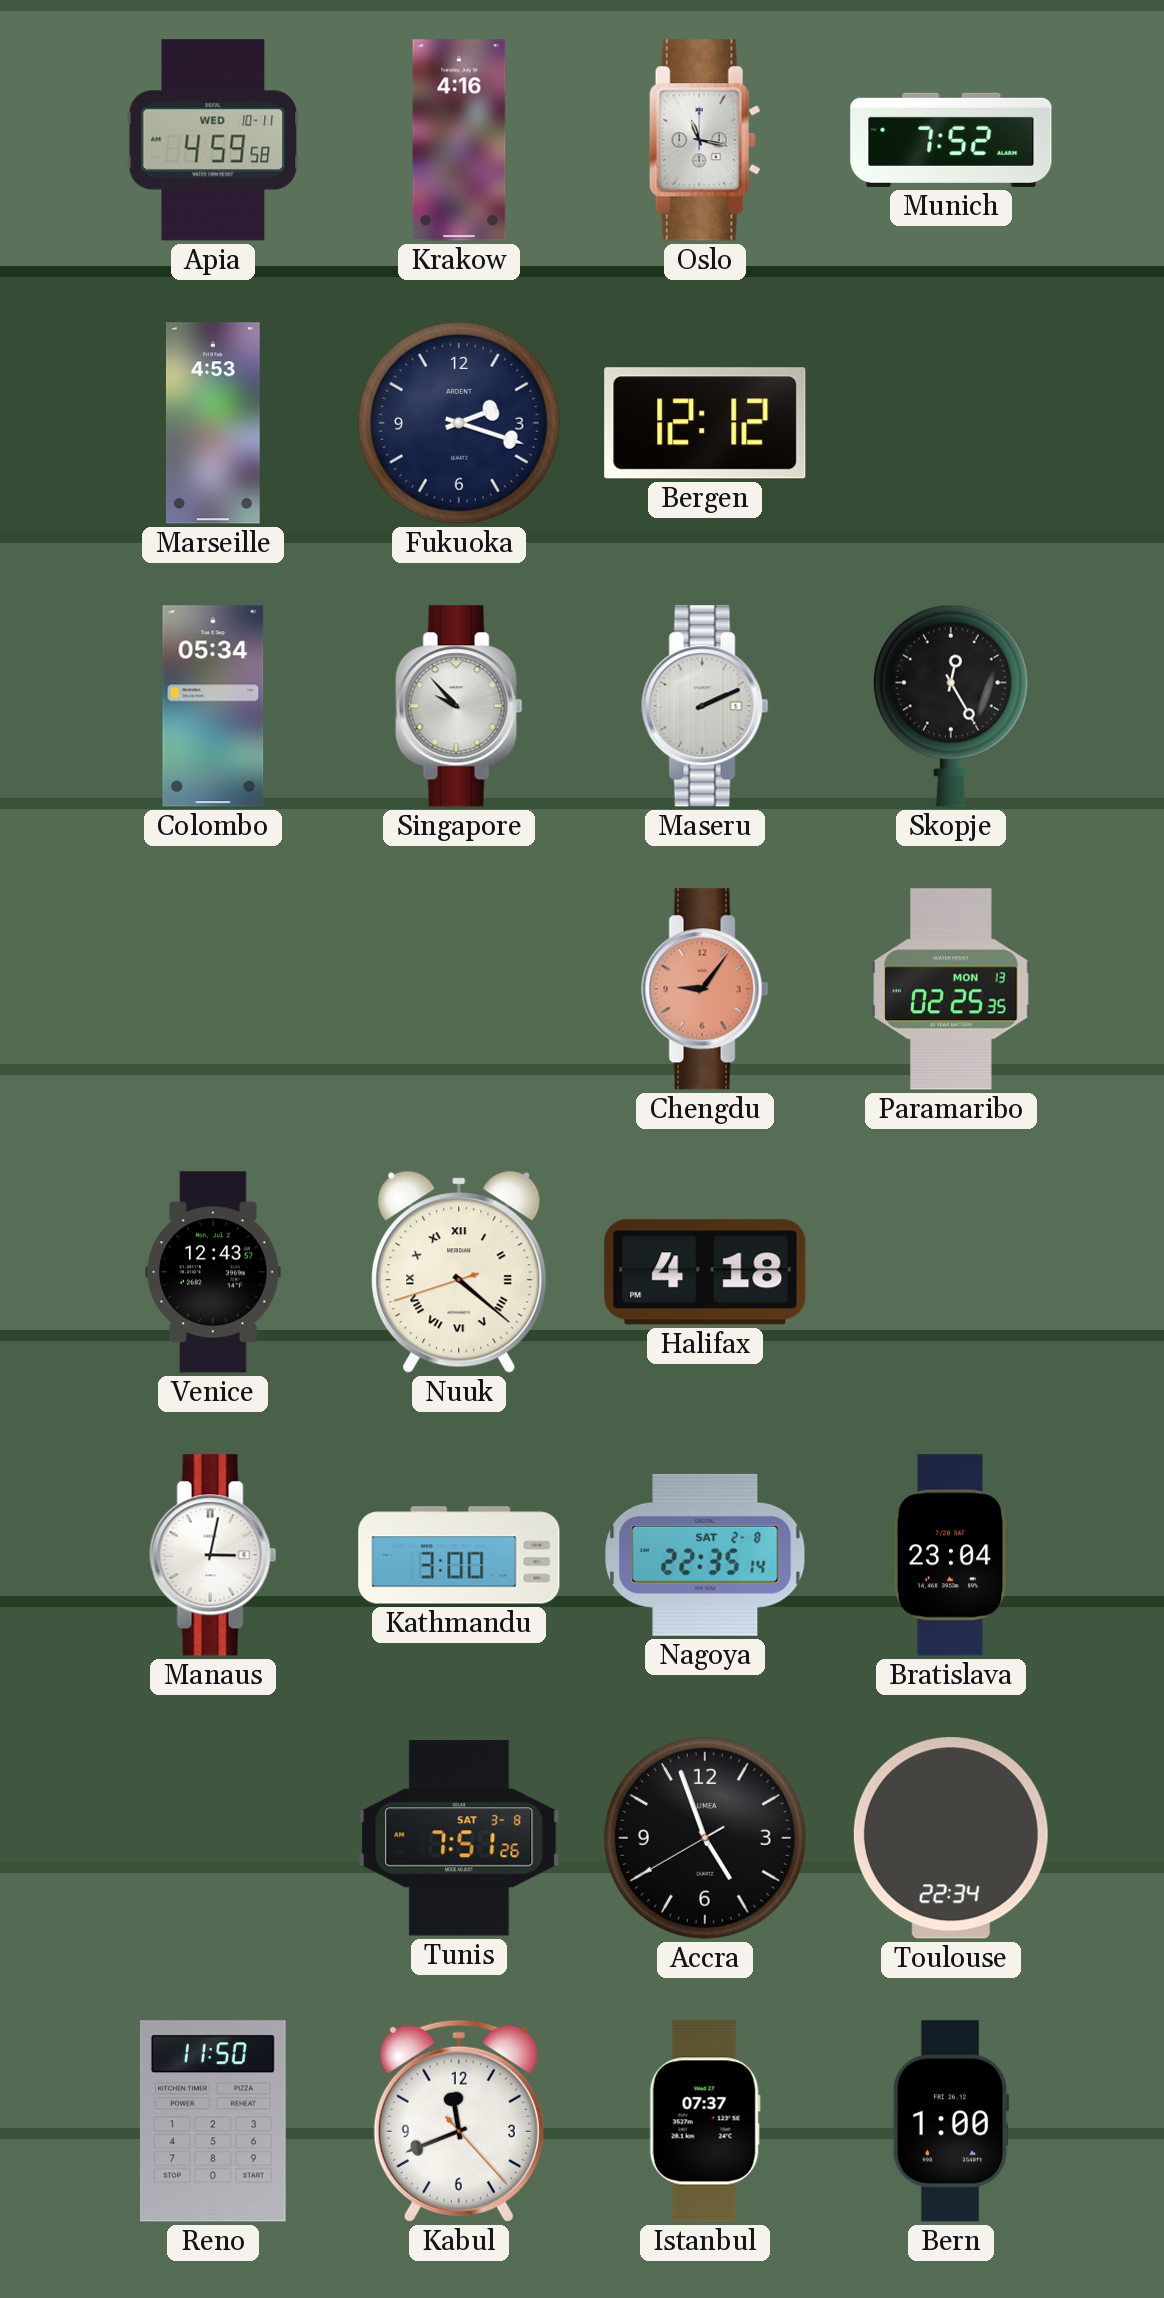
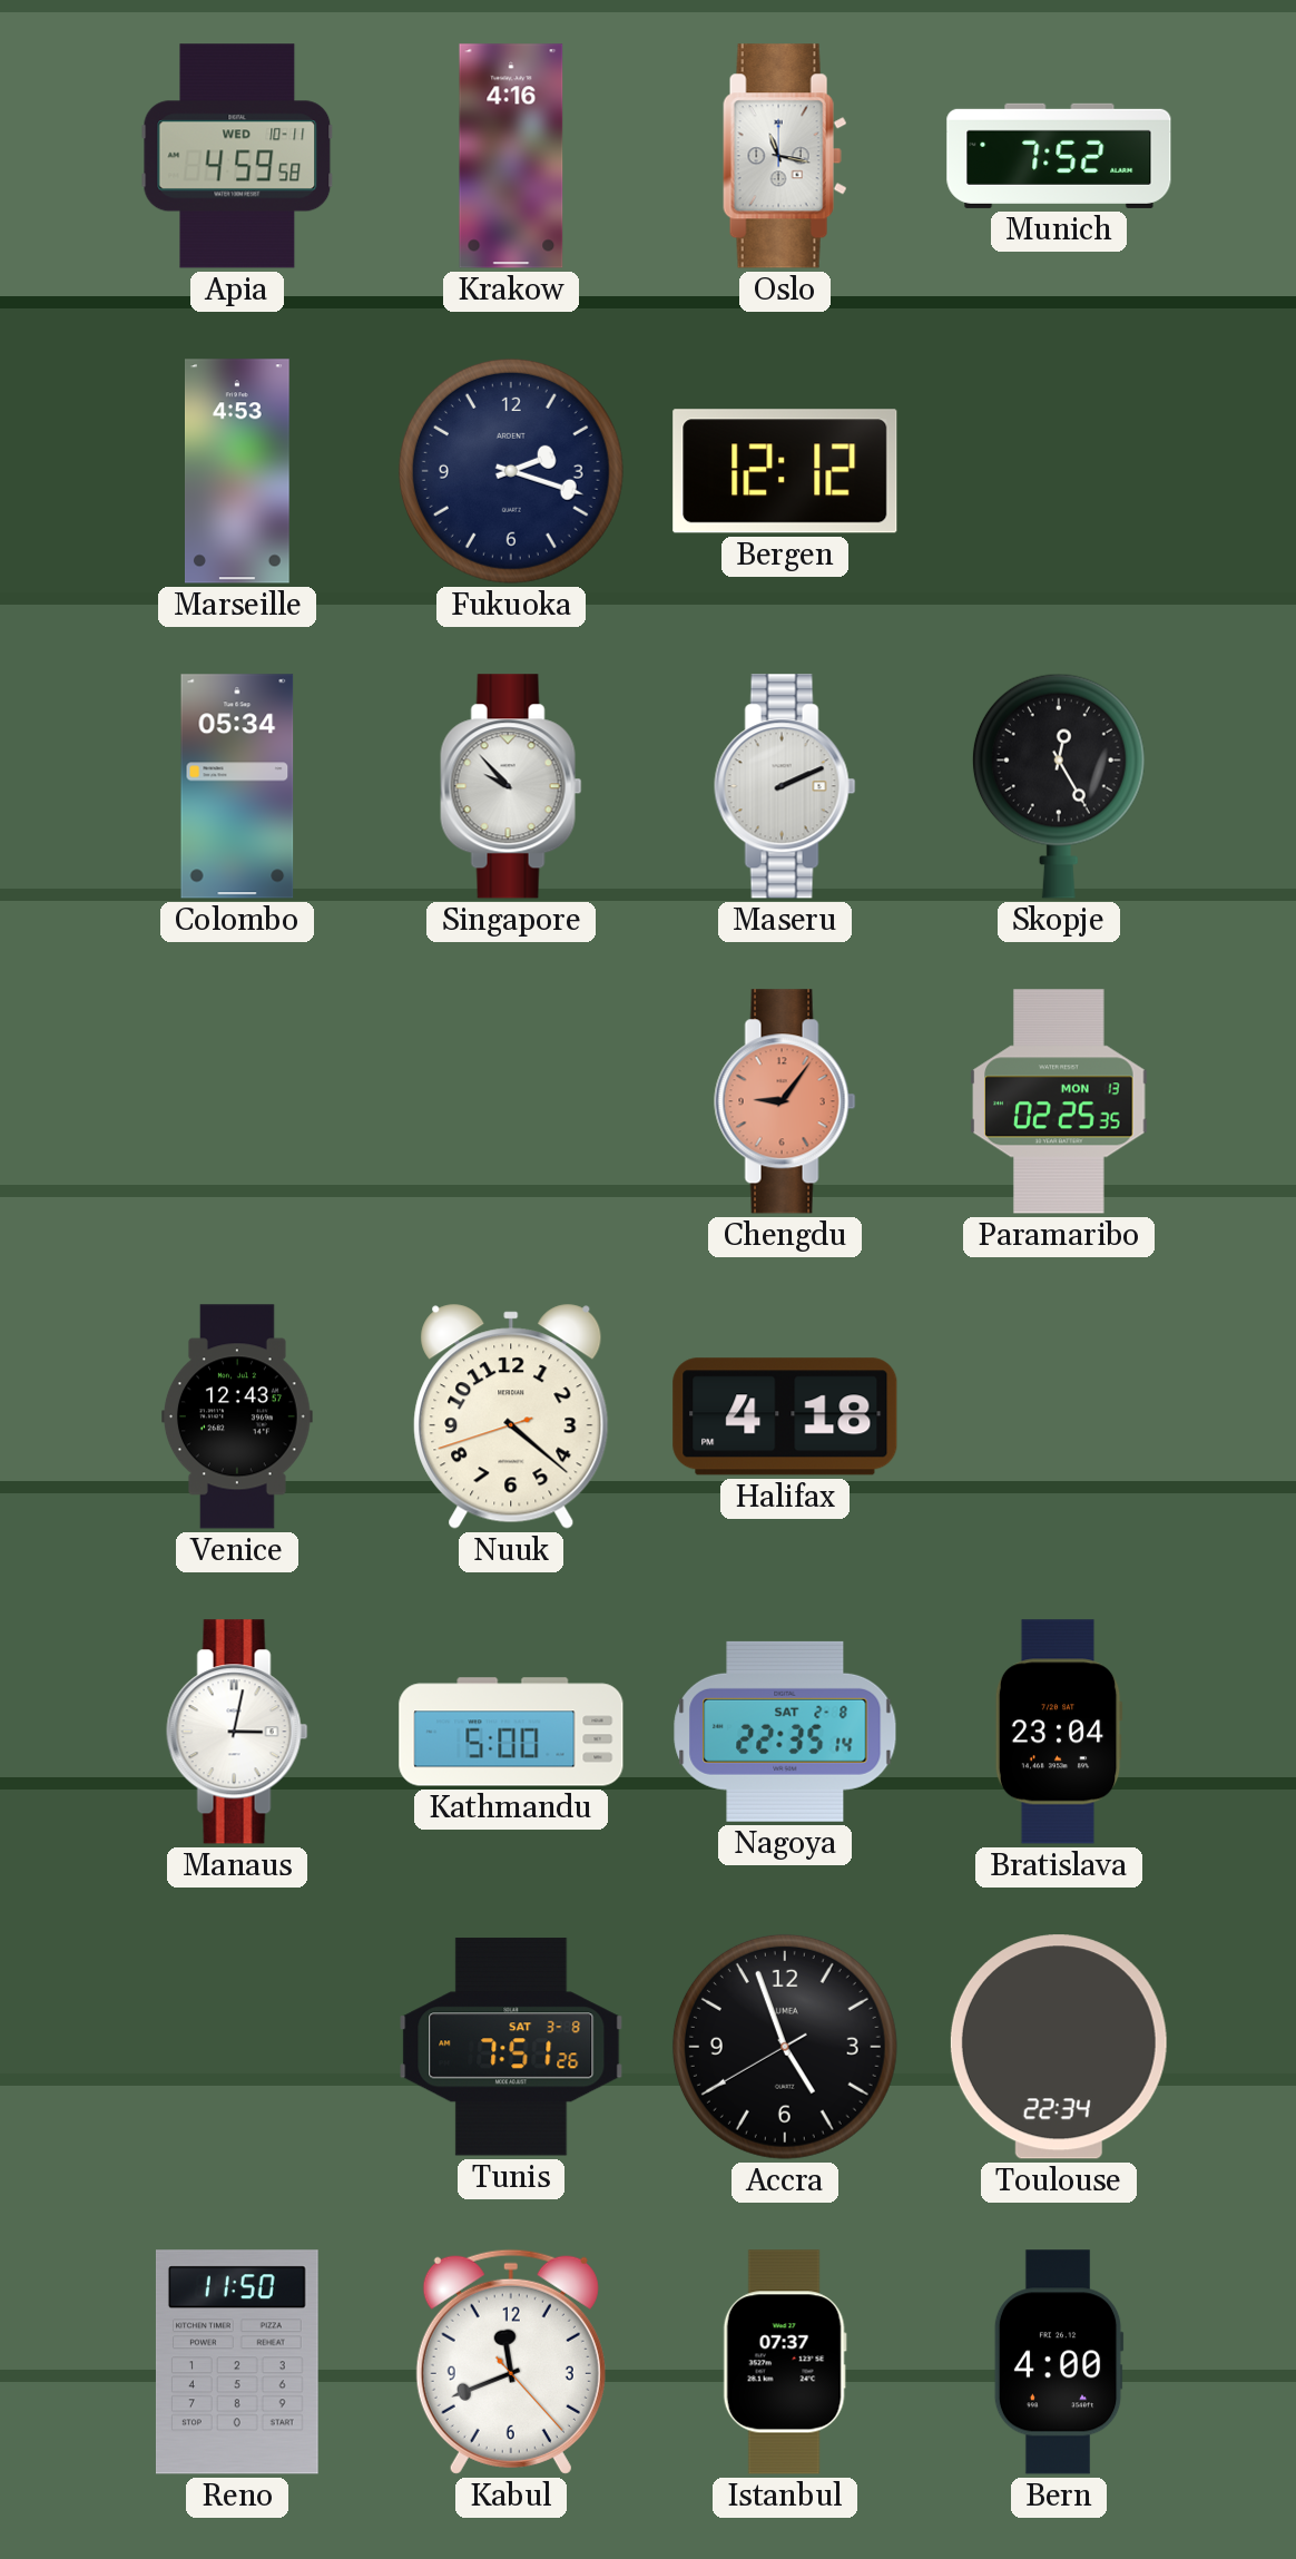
Nuuk numerals: Roman -> Arabic (511, 1416)
Kathmandu: 3:00 -> 5:00 (511, 1732)
Bern: 1:00 -> 4:00 (1059, 2362)
